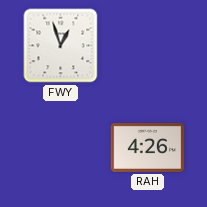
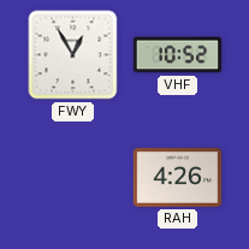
FWY: 12:57 -> 12:55 (73, 55)
VHF: none -> 10:52 (178, 55)
